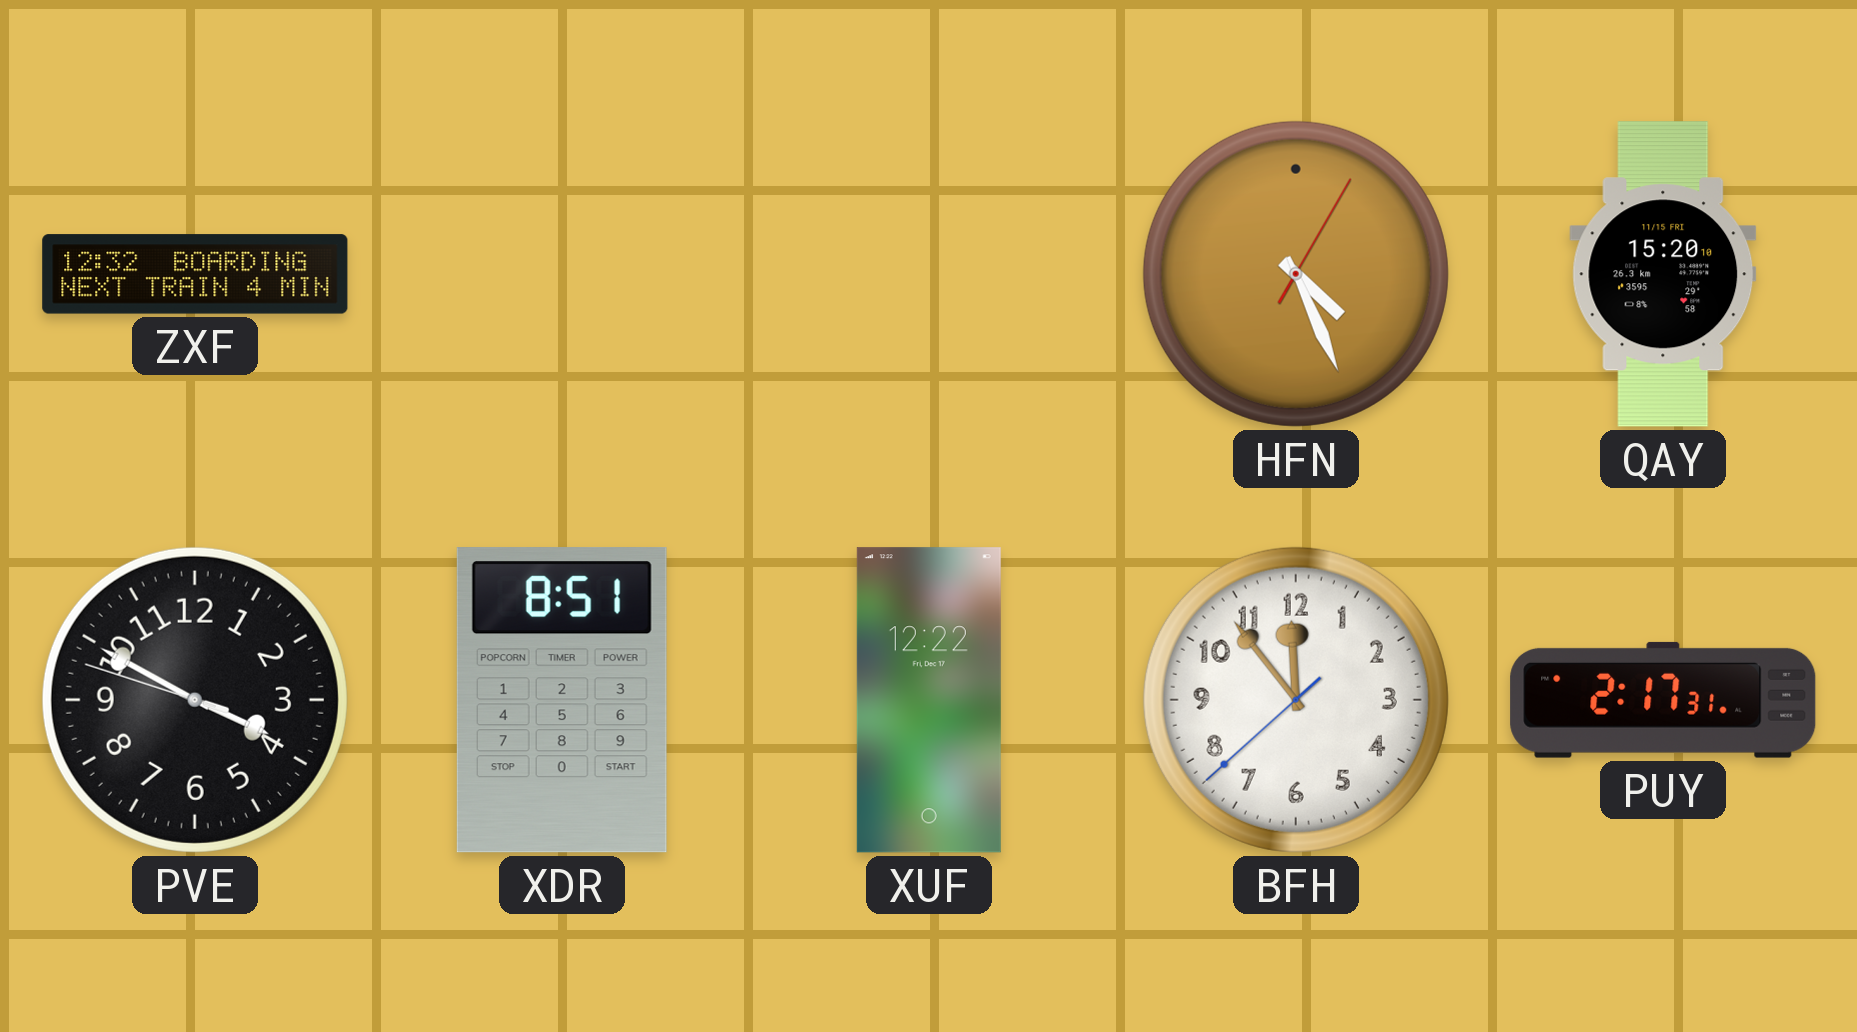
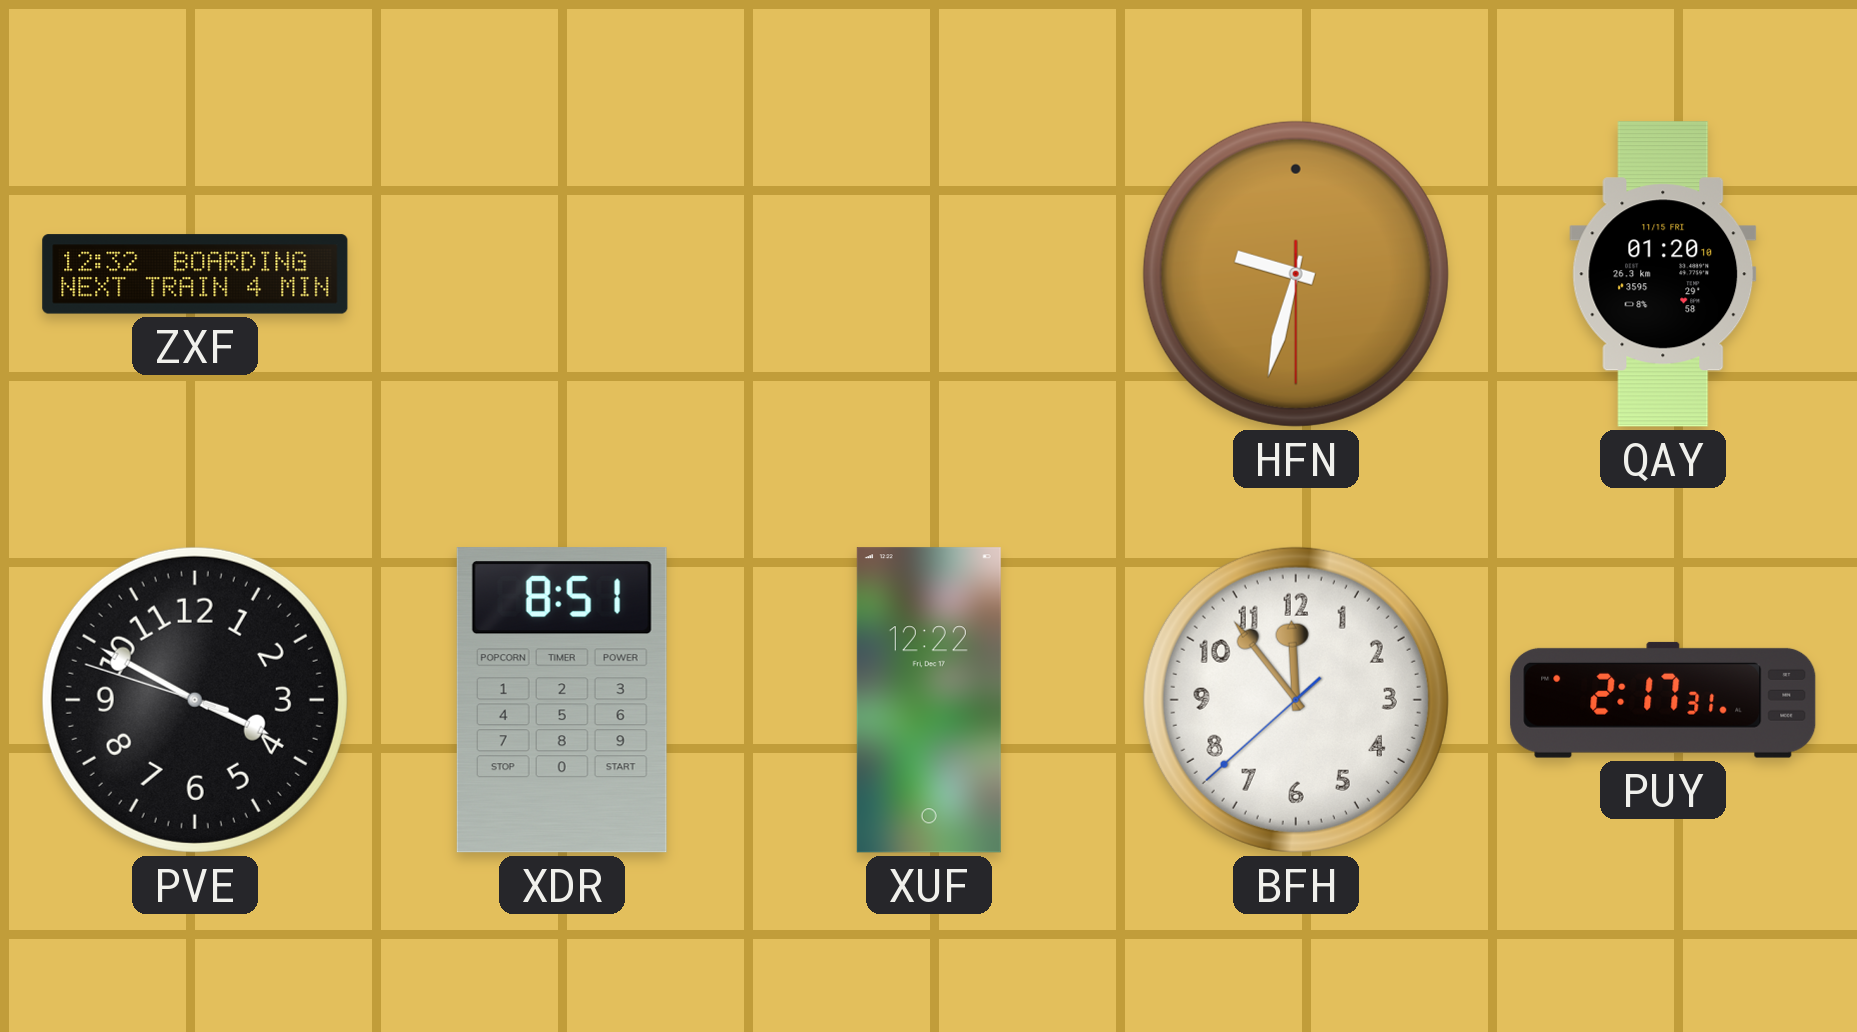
HFN: 4:26 -> 9:32 (1296, 274)
QAY: 15:20 -> 01:20 (1663, 274)
